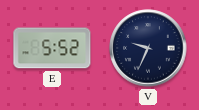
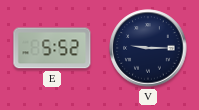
V: 9:34 -> 9:15 (148, 48)
